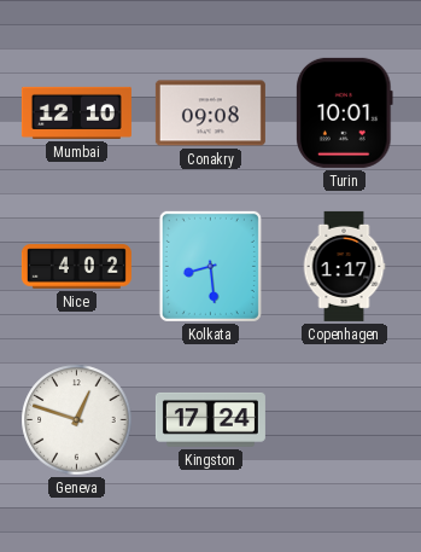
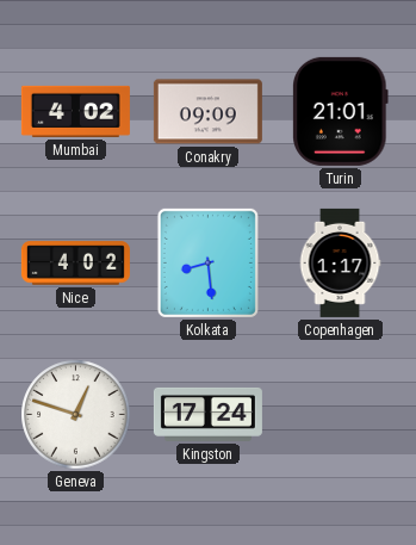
Mumbai: 12:10 -> 4:02 (75, 111)
Conakry: 09:08 -> 09:09 (207, 112)
Turin: 10:01 -> 21:01 (341, 111)
